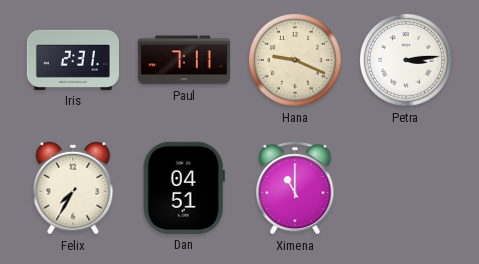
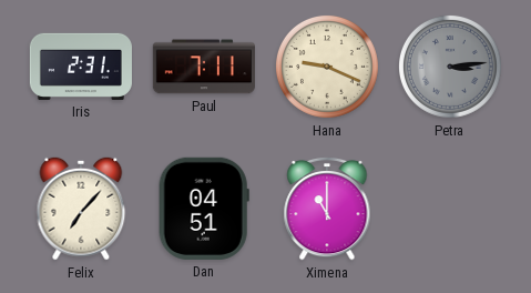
Petra dial: white -> grey (450, 67)
Felix: 7:35 -> 7:07 (81, 209)
